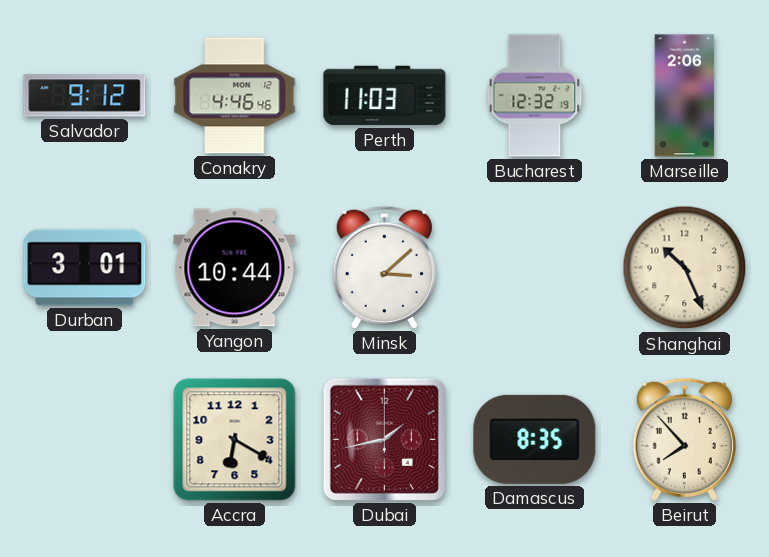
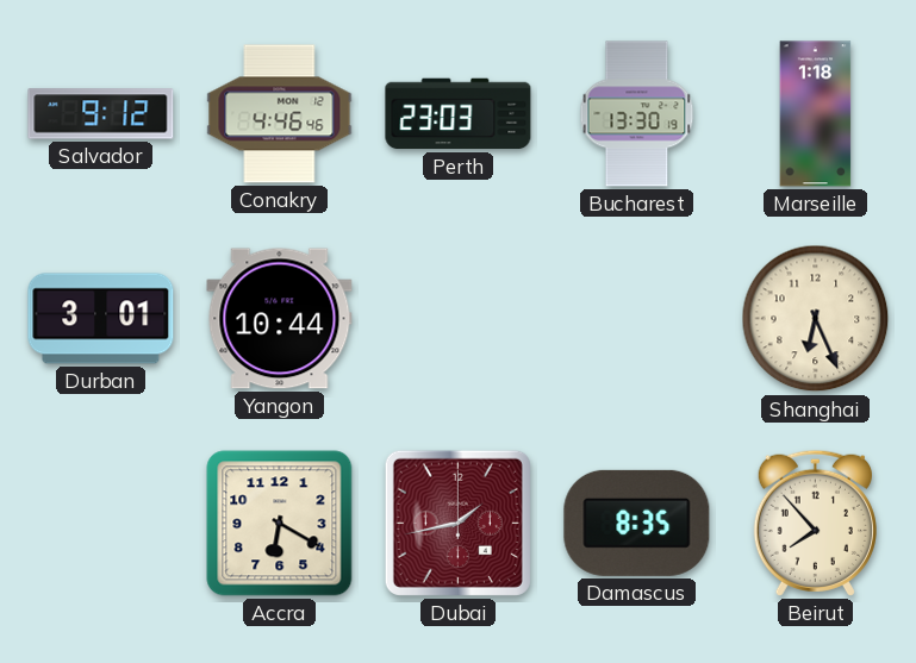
Perth: 11:03 -> 23:03 (459, 114)
Bucharest: 12:32 -> 13:30 (637, 114)
Marseille: 2:06 -> 1:18 (816, 114)
Minsk: 3:08 -> none (384, 267)
Shanghai: 10:26 -> 6:26 (816, 319)
